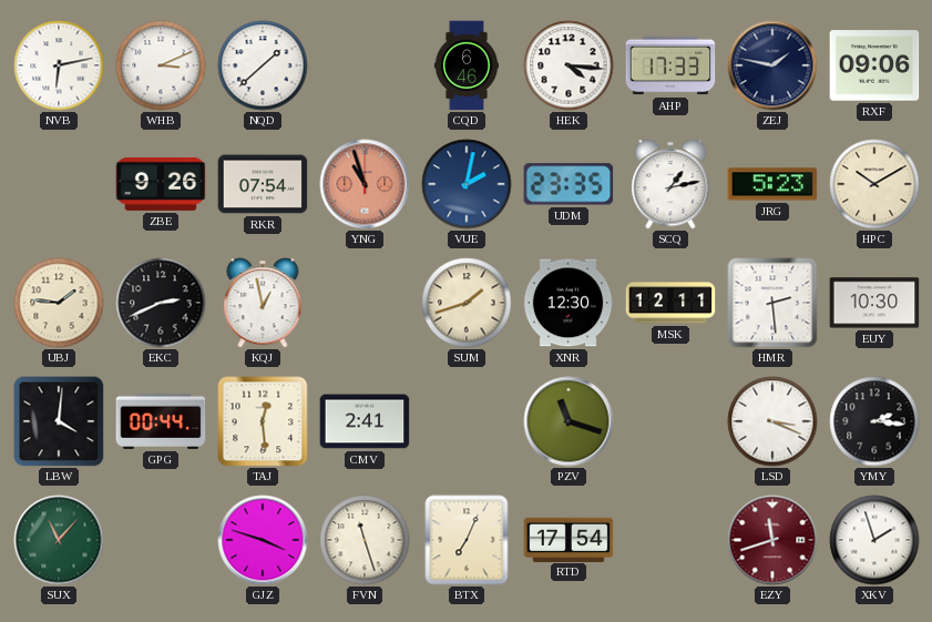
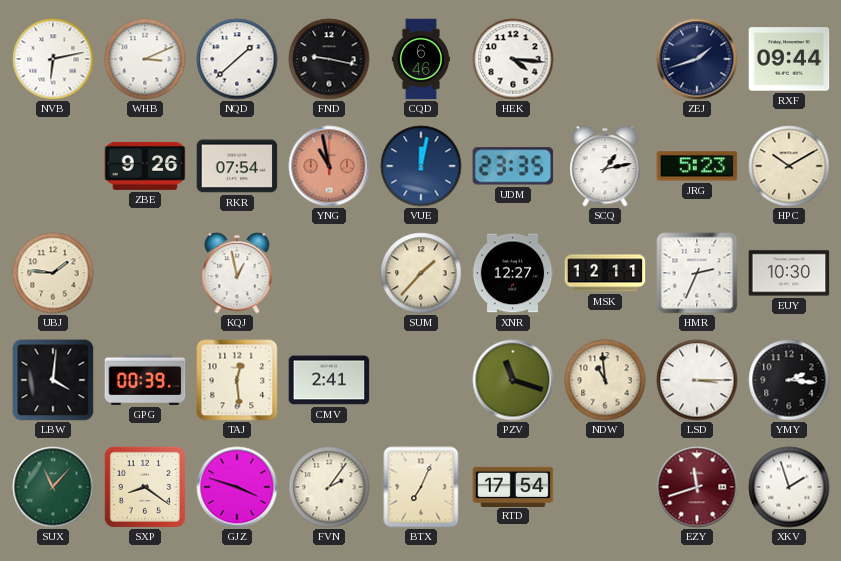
FND: none -> 9:17 (329, 59)
AHP: 17:33 -> none (670, 65)
ZEJ: 1:47 -> 1:42 (697, 59)
RXF: 09:06 -> 09:44 (789, 59)
YNG: 10:57 -> 10:58 (329, 166)
VUE: 2:02 -> 12:02 (421, 166)
EKC: 2:41 -> none (161, 303)
SUM: 1:42 -> 1:37 (421, 273)
XNR: 12:30 -> 12:27 (513, 273)
HMR: 2:29 -> 2:34 (697, 273)
GPG: 00:44 -> 00:39 (145, 380)
NDW: none -> 10:59 (605, 380)
LSD: 3:19 -> 3:15 (697, 380)
SXP: none -> 8:21 (145, 487)
FVN: 11:27 -> 2:06 (329, 487)
